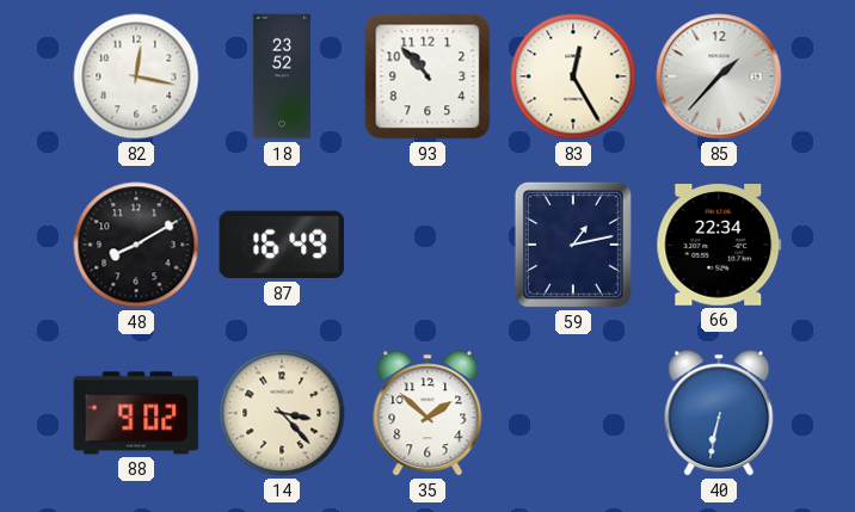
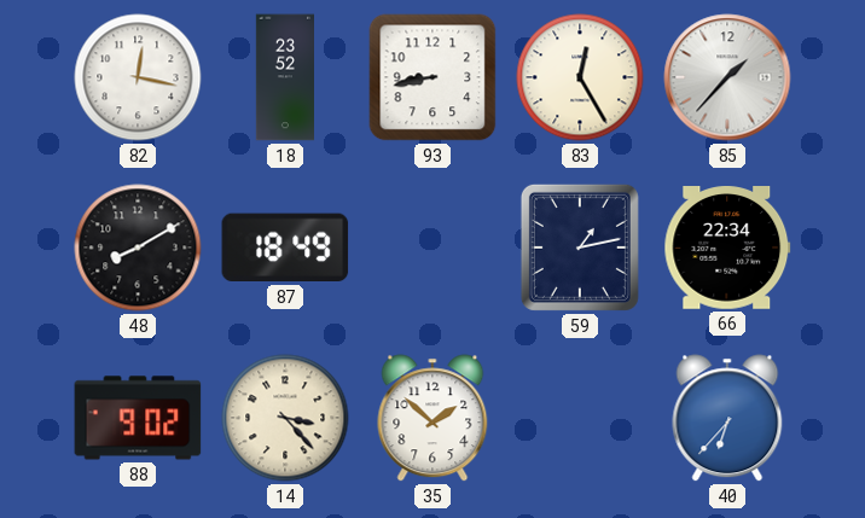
93: 10:53 -> 8:43 (432, 77)
87: 16:49 -> 18:49 (285, 248)
40: 6:32 -> 6:37 (727, 418)
